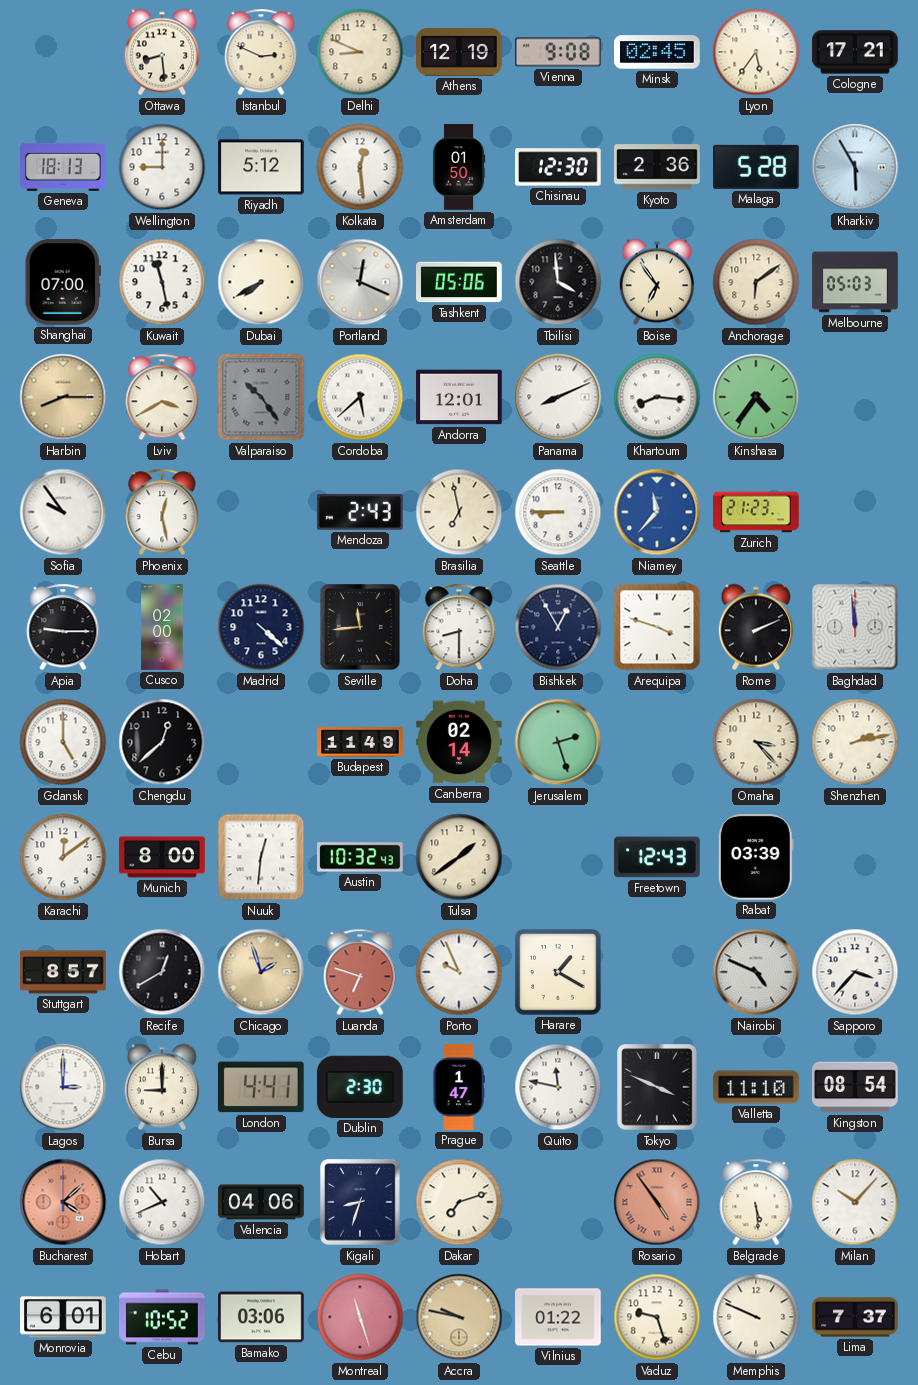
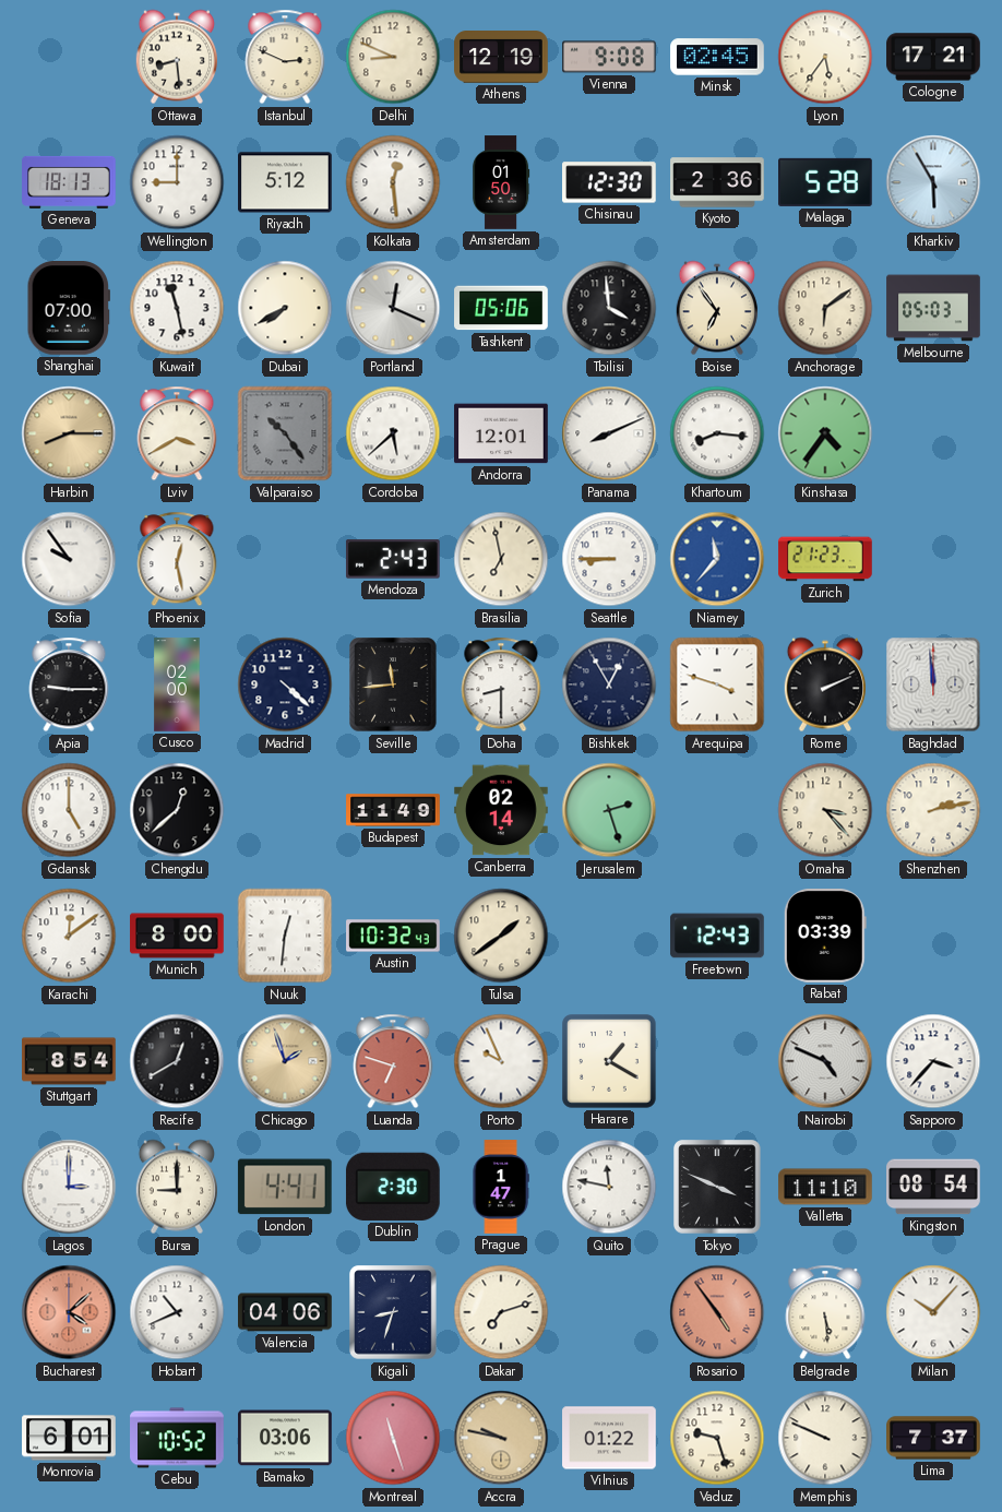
Stuttgart: 8:57 -> 8:54 (69, 1061)
